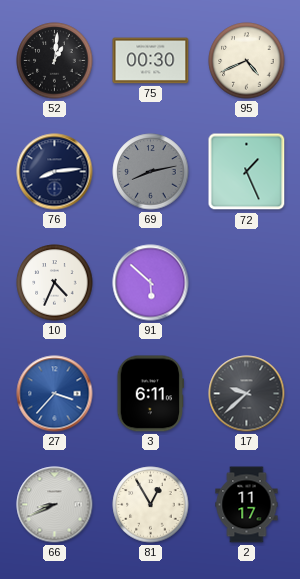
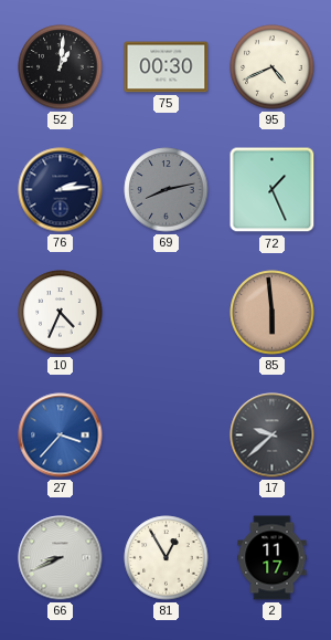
76: 8:14 -> 2:14 (61, 190)
91: 5:52 -> none (151, 283)
85: none -> 5:59 (273, 313)
3: 6:11 -> none (150, 394)
